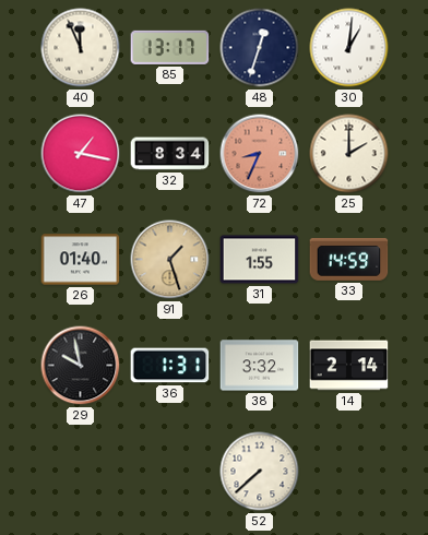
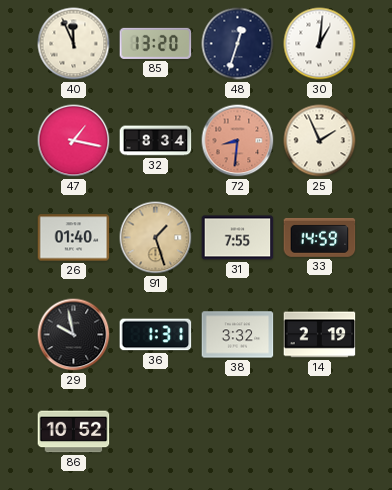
85: 13:17 -> 13:20 (156, 43)
72: 8:34 -> 8:31 (238, 141)
25: 2:00 -> 1:56 (320, 141)
31: 1:55 -> 7:55 (238, 238)
14: 2:14 -> 2:19 (320, 335)
86: none -> 10:52 (74, 432)
52: 7:38 -> none (260, 472)
